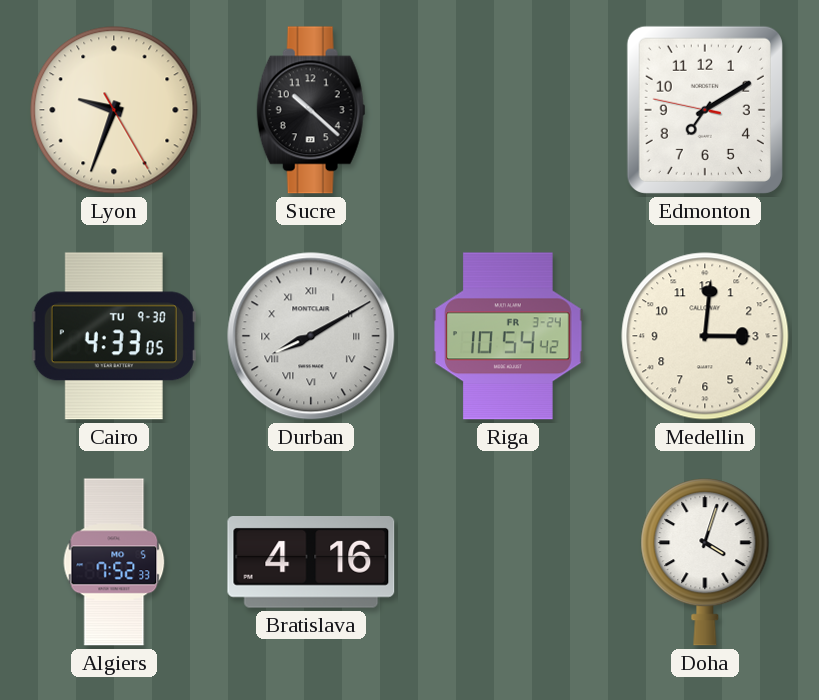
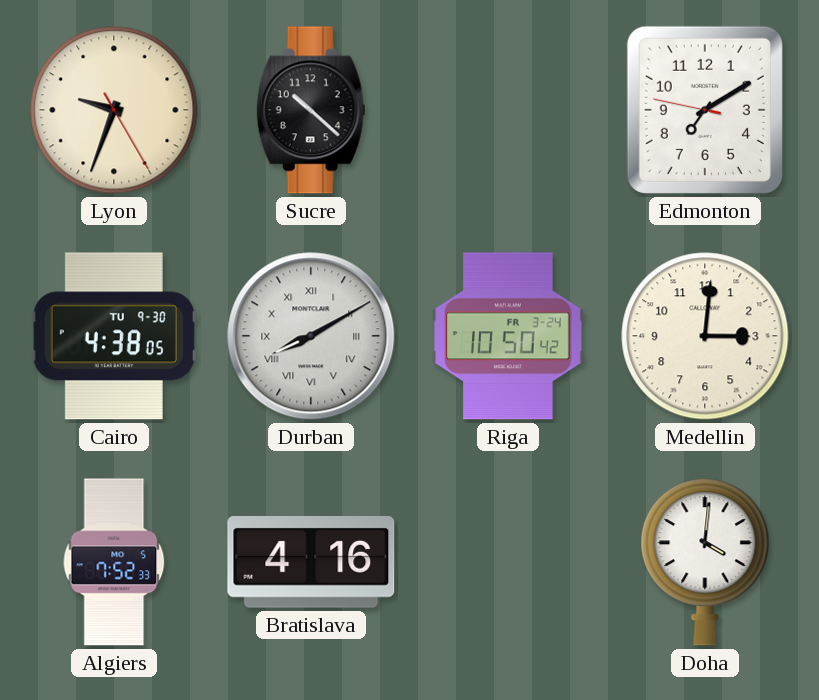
Cairo: 4:33 -> 4:38 (114, 336)
Riga: 10:54 -> 10:50 (508, 336)
Doha: 4:03 -> 4:01 (705, 562)
